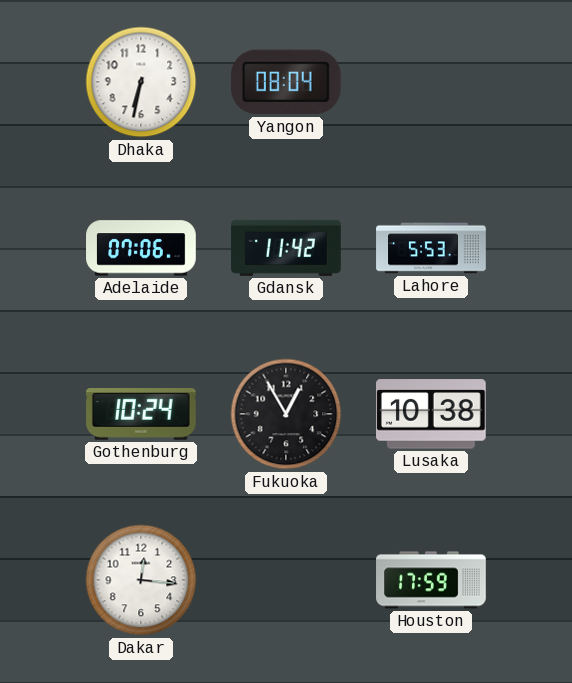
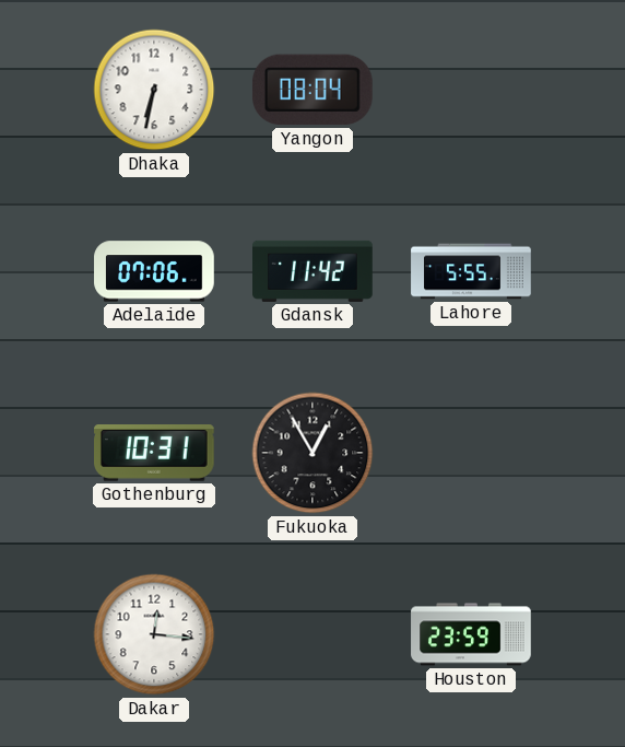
Lahore: 5:53 -> 5:55 (471, 271)
Gothenburg: 10:24 -> 10:31 (155, 454)
Lusaka: 10:38 -> none (432, 414)
Houston: 17:59 -> 23:59 (471, 634)
